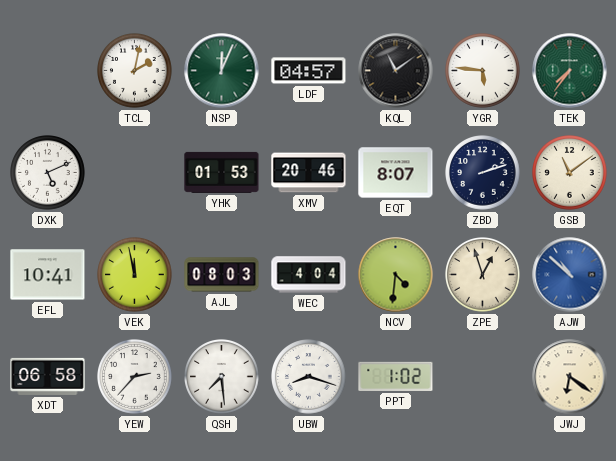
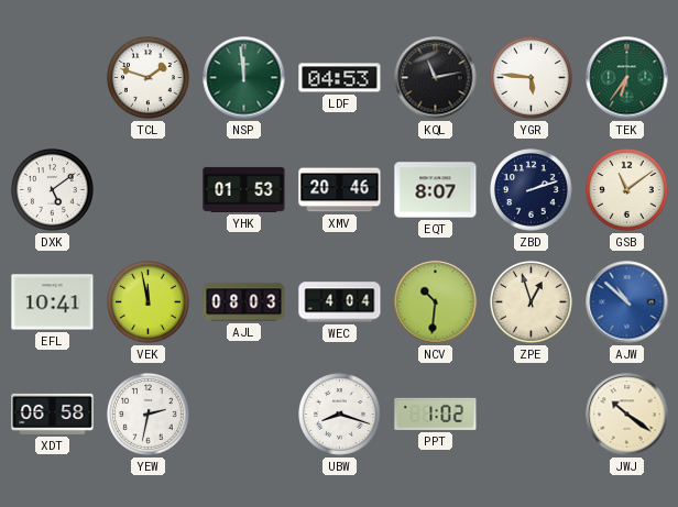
TCL: 2:02 -> 1:48 (149, 78)
NSP: 12:04 -> 11:59 (244, 78)
LDF: 04:57 -> 04:53 (340, 78)
KQL: 11:09 -> 11:13 (436, 78)
TEK: 7:36 -> 6:36 (627, 78)
DXK: 5:11 -> 5:09 (53, 190)
NCV: 4:31 -> 10:31 (436, 302)
YEW: 2:37 -> 2:32 (149, 415)
QSH: 7:29 -> none (222, 377)
JWJ: 6:21 -> 10:21 (627, 415)
